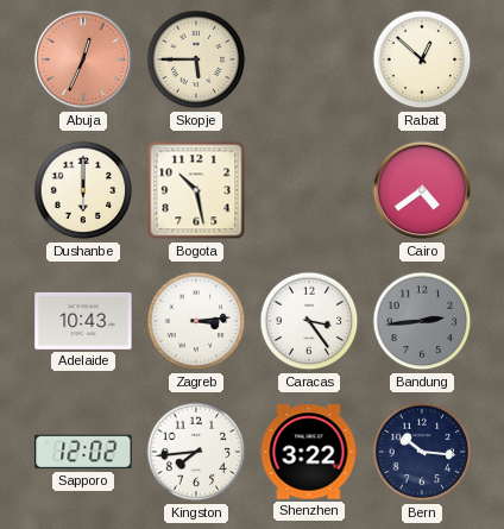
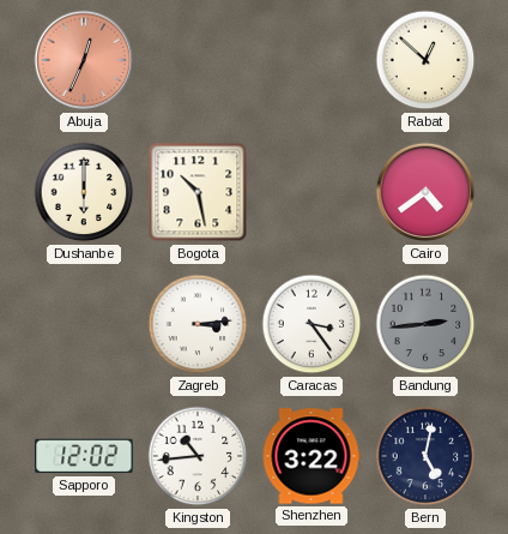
Skopje: 5:45 -> none (196, 59)
Adelaide: 10:43 -> none (83, 321)
Kingston: 7:44 -> 10:44 (198, 456)
Bern: 10:16 -> 5:02 (425, 456)
